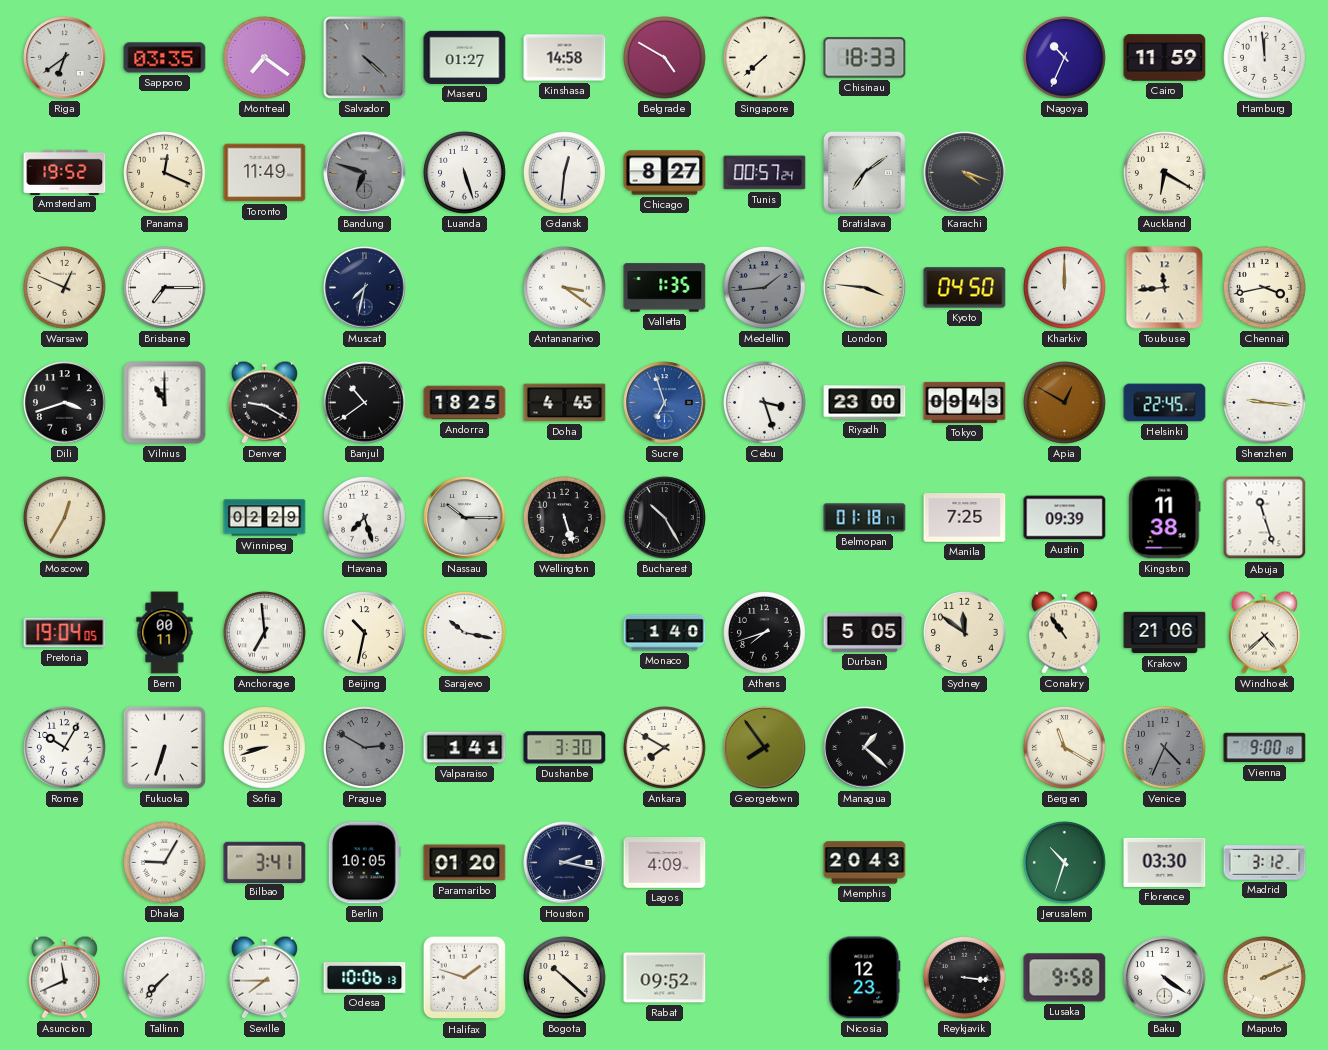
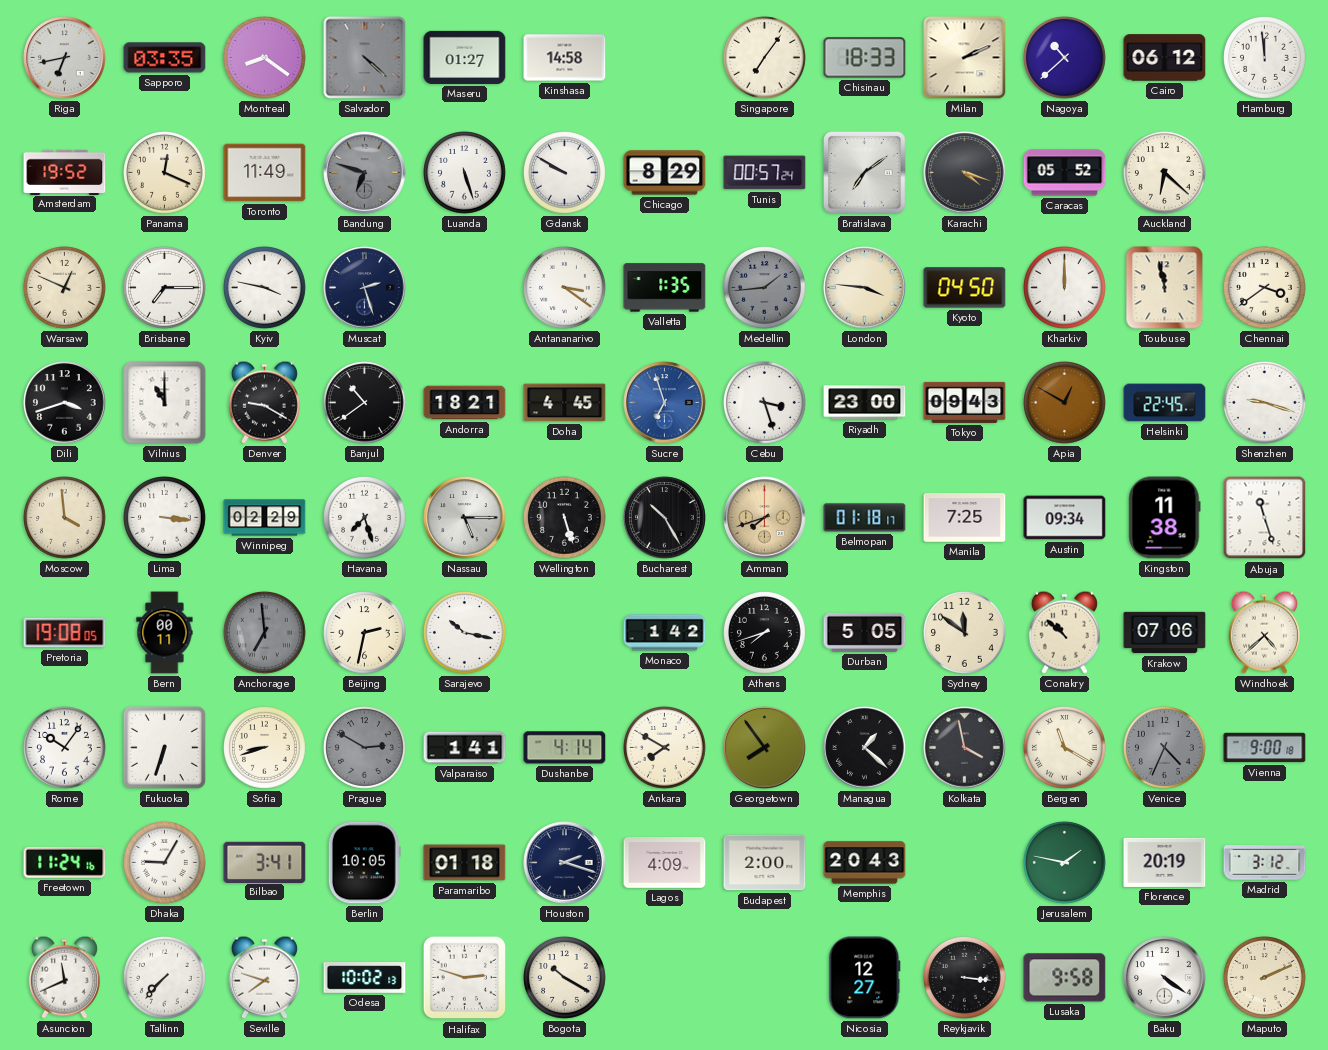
Riga: 6:39 -> 6:43 (65, 58)
Montreal: 7:21 -> 8:21 (265, 58)
Belgrade: 4:50 -> none (665, 58)
Singapore: 7:38 -> 7:06 (765, 58)
Milan: none -> 2:11 (965, 58)
Nagoya: 10:34 -> 10:38 (1065, 58)
Cairo: 11:59 -> 06:12 (1165, 58)
Gdansk: 12:31 -> 9:50 (565, 173)
Chicago: 8:27 -> 8:29 (665, 173)
Caracas: none -> 05:52 (1065, 173)
Auckland: 6:20 -> 6:22 (1165, 173)
Kyiv: none -> 3:47 (265, 288)
Muscat: 7:32 -> 2:27 (365, 288)
Toulouse: 11:44 -> 11:58 (1165, 288)
Chennai: 3:43 -> 3:39 (1265, 288)
Andorra: 18:25 -> 18:21 (465, 403)
Shenzhen: 9:16 -> 9:18 (1265, 403)
Moscow: 12:35 -> 3:59 (65, 518)
Lima: none -> 3:16 (165, 518)
Nassau: 10:15 -> 5:15 (465, 518)
Amman: none -> 7:42 (765, 518)
Austin: 09:39 -> 09:34 (1065, 518)
Pretoria: 19:04 -> 19:08 (65, 633)
Anchorage dial: white -> grey (265, 633)
Beijing: 10:32 -> 2:32 (365, 633)
Monaco: 1:40 -> 1:42 (665, 633)
Conakry: 10:54 -> 10:52 (1064, 632)
Krakow: 21:06 -> 07:06 (1165, 633)
Rome: 10:05 -> 10:06 (65, 748)
Dushanbe: 3:30 -> 4:14 (565, 748)
Kolkata: none -> 3:58 (965, 748)
Freetown: none -> 11:24 (65, 862)
Paramaribo: 01:20 -> 01:18 (465, 863)
Houston: 2:17 -> 2:18 (565, 863)
Budapest: none -> 2:00 (765, 863)
Jerusalem: 10:33 -> 1:47 (1065, 863)
Florence: 03:30 -> 20:19 (1165, 862)
Seville: 7:45 -> 7:48 (264, 977)
Odesa: 10:06 -> 10:02 (365, 978)
Halifax: 1:48 -> 2:48 (465, 978)
Bogota: 10:22 -> 10:20 (565, 978)
Rabat: 09:52 -> none (665, 978)
Nicosia: 12:23 -> 12:27 (865, 978)
